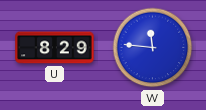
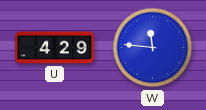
U: 8:29 -> 4:29 (55, 48)
